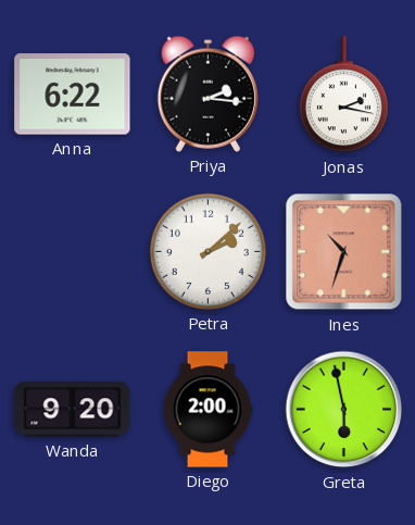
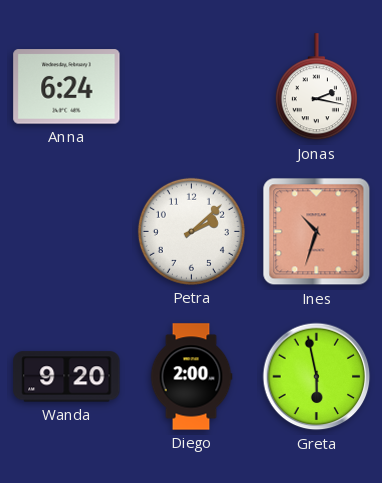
Anna: 6:22 -> 6:24 (67, 87)
Priya: 2:16 -> none (207, 93)
